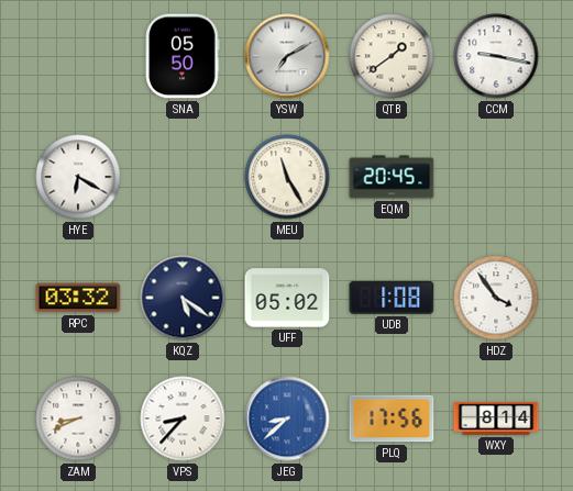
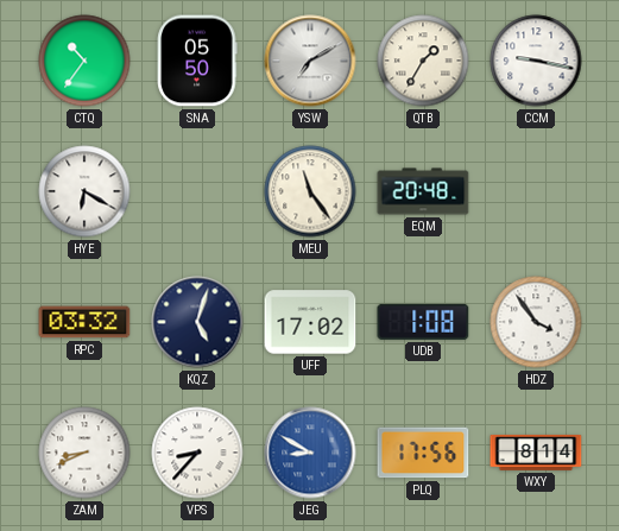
CTQ: none -> 10:36 (84, 61)
QTB: 1:39 -> 1:35 (423, 61)
MEU: 11:25 -> 11:24 (310, 191)
EQM: 20:45 -> 20:48 (423, 191)
KQZ: 5:21 -> 5:03 (197, 322)
UFF: 05:02 -> 17:02 (310, 322)
JEG: 8:38 -> 8:50 (310, 453)
